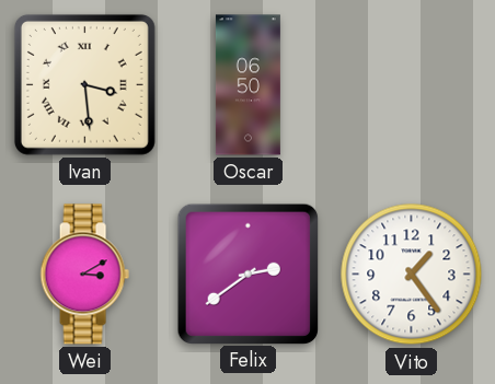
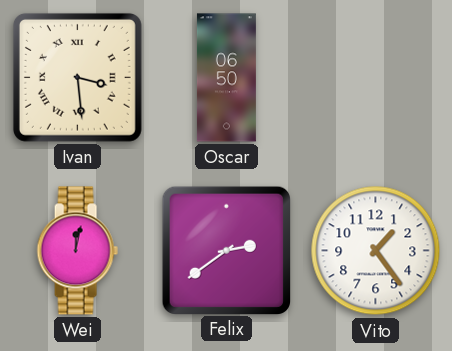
Wei: 3:10 -> 12:02 (77, 251)
